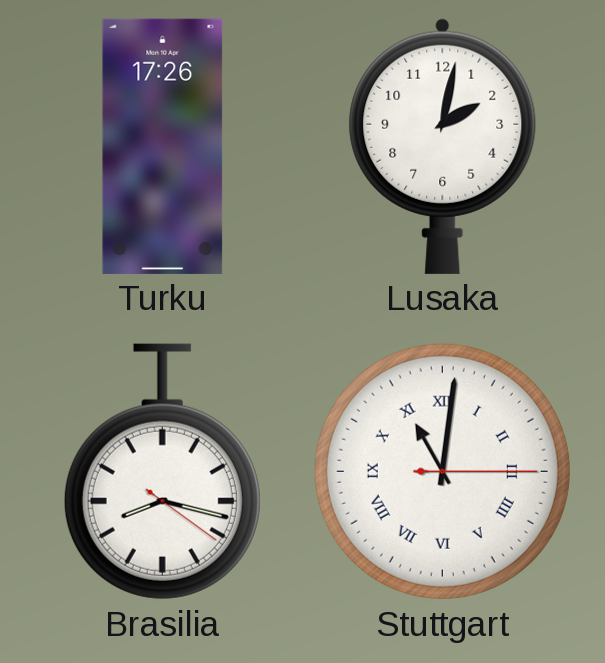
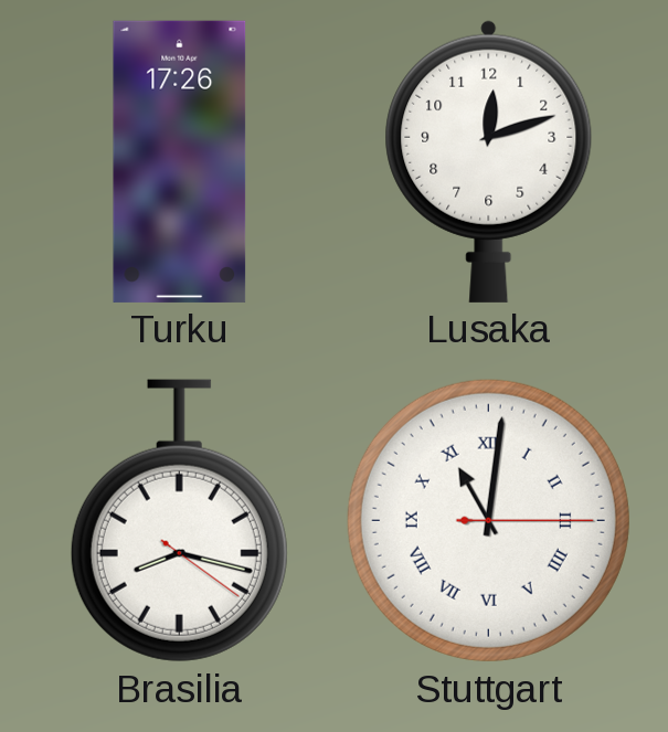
Lusaka: 2:02 -> 12:12 (489, 161)
